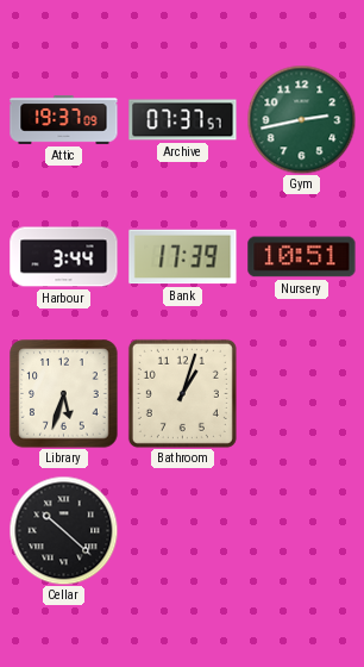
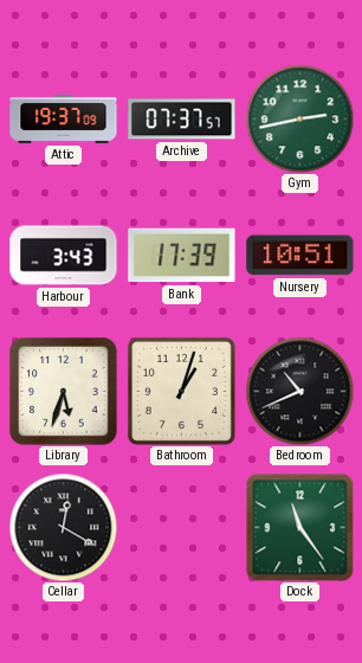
Harbour: 3:44 -> 3:43 (64, 256)
Bedroom: none -> 10:41 (299, 391)
Cellar: 10:22 -> 12:20 (63, 527)
Dock: none -> 11:24 (299, 527)
